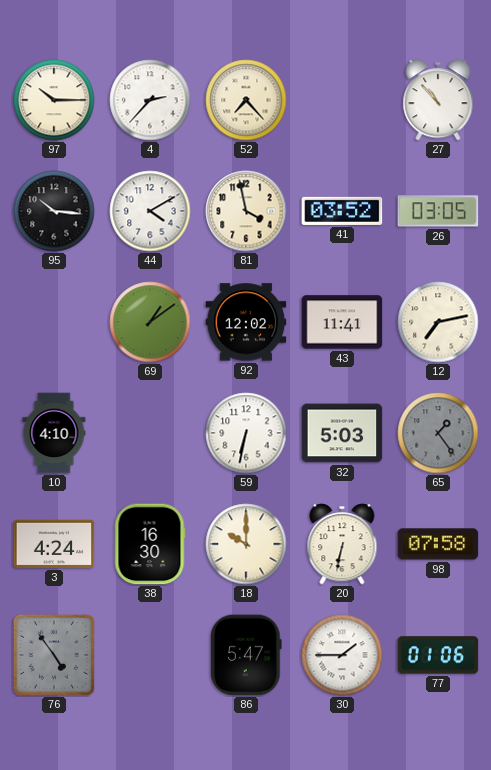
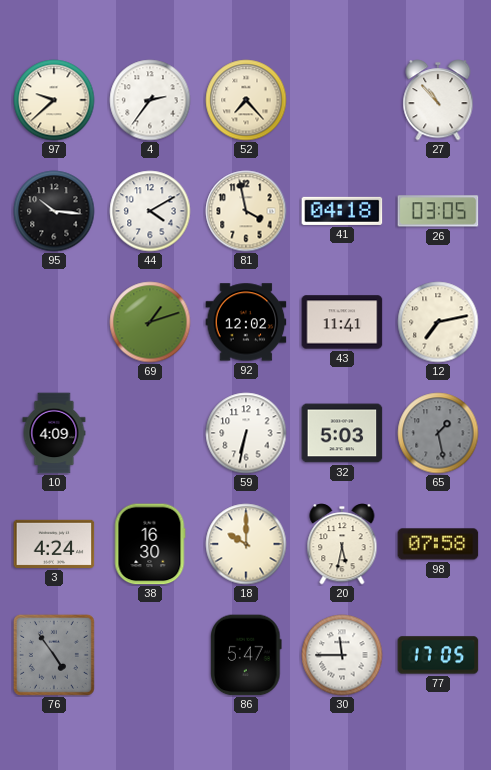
97: 10:15 -> 9:38 (54, 100)
4: 2:37 -> 2:36 (150, 100)
41: 03:52 -> 04:18 (342, 211)
69: 1:09 -> 1:12 (150, 322)
10: 4:10 -> 4:09 (54, 433)
65: 1:24 -> 1:28 (438, 433)
20: 6:32 -> 5:32 (342, 544)
30: 1:45 -> 11:45 (342, 655)
77: 01:06 -> 17:05 (438, 655)
